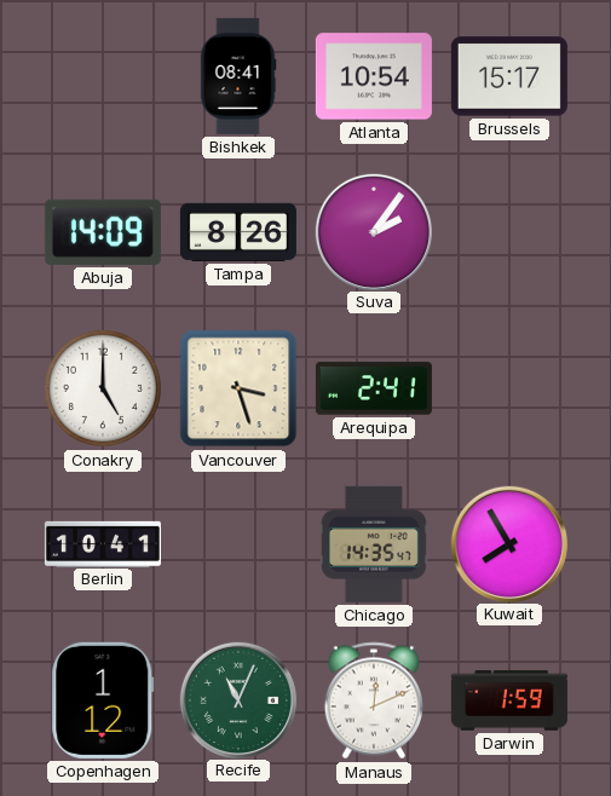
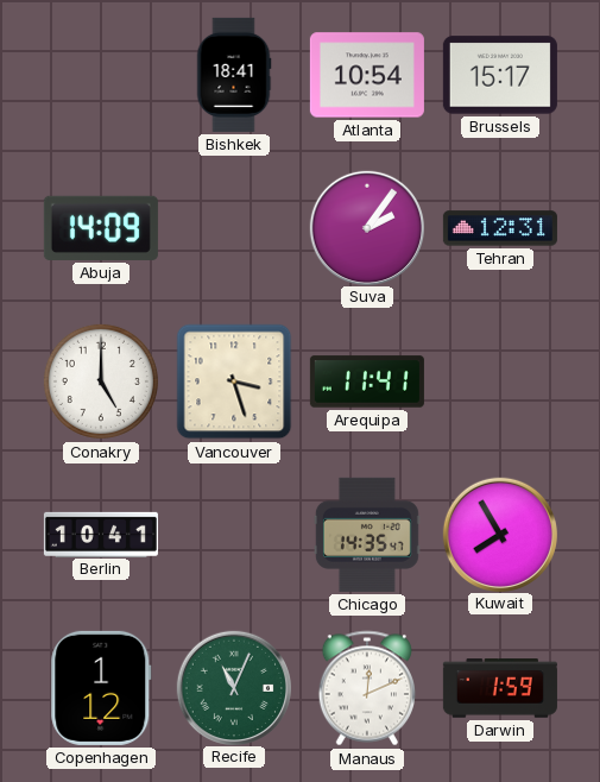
Bishkek: 08:41 -> 18:41 (234, 75)
Tampa: 8:26 -> none (238, 232)
Tehran: none -> 12:31 (500, 228)
Arequipa: 2:41 -> 11:41 (367, 381)
